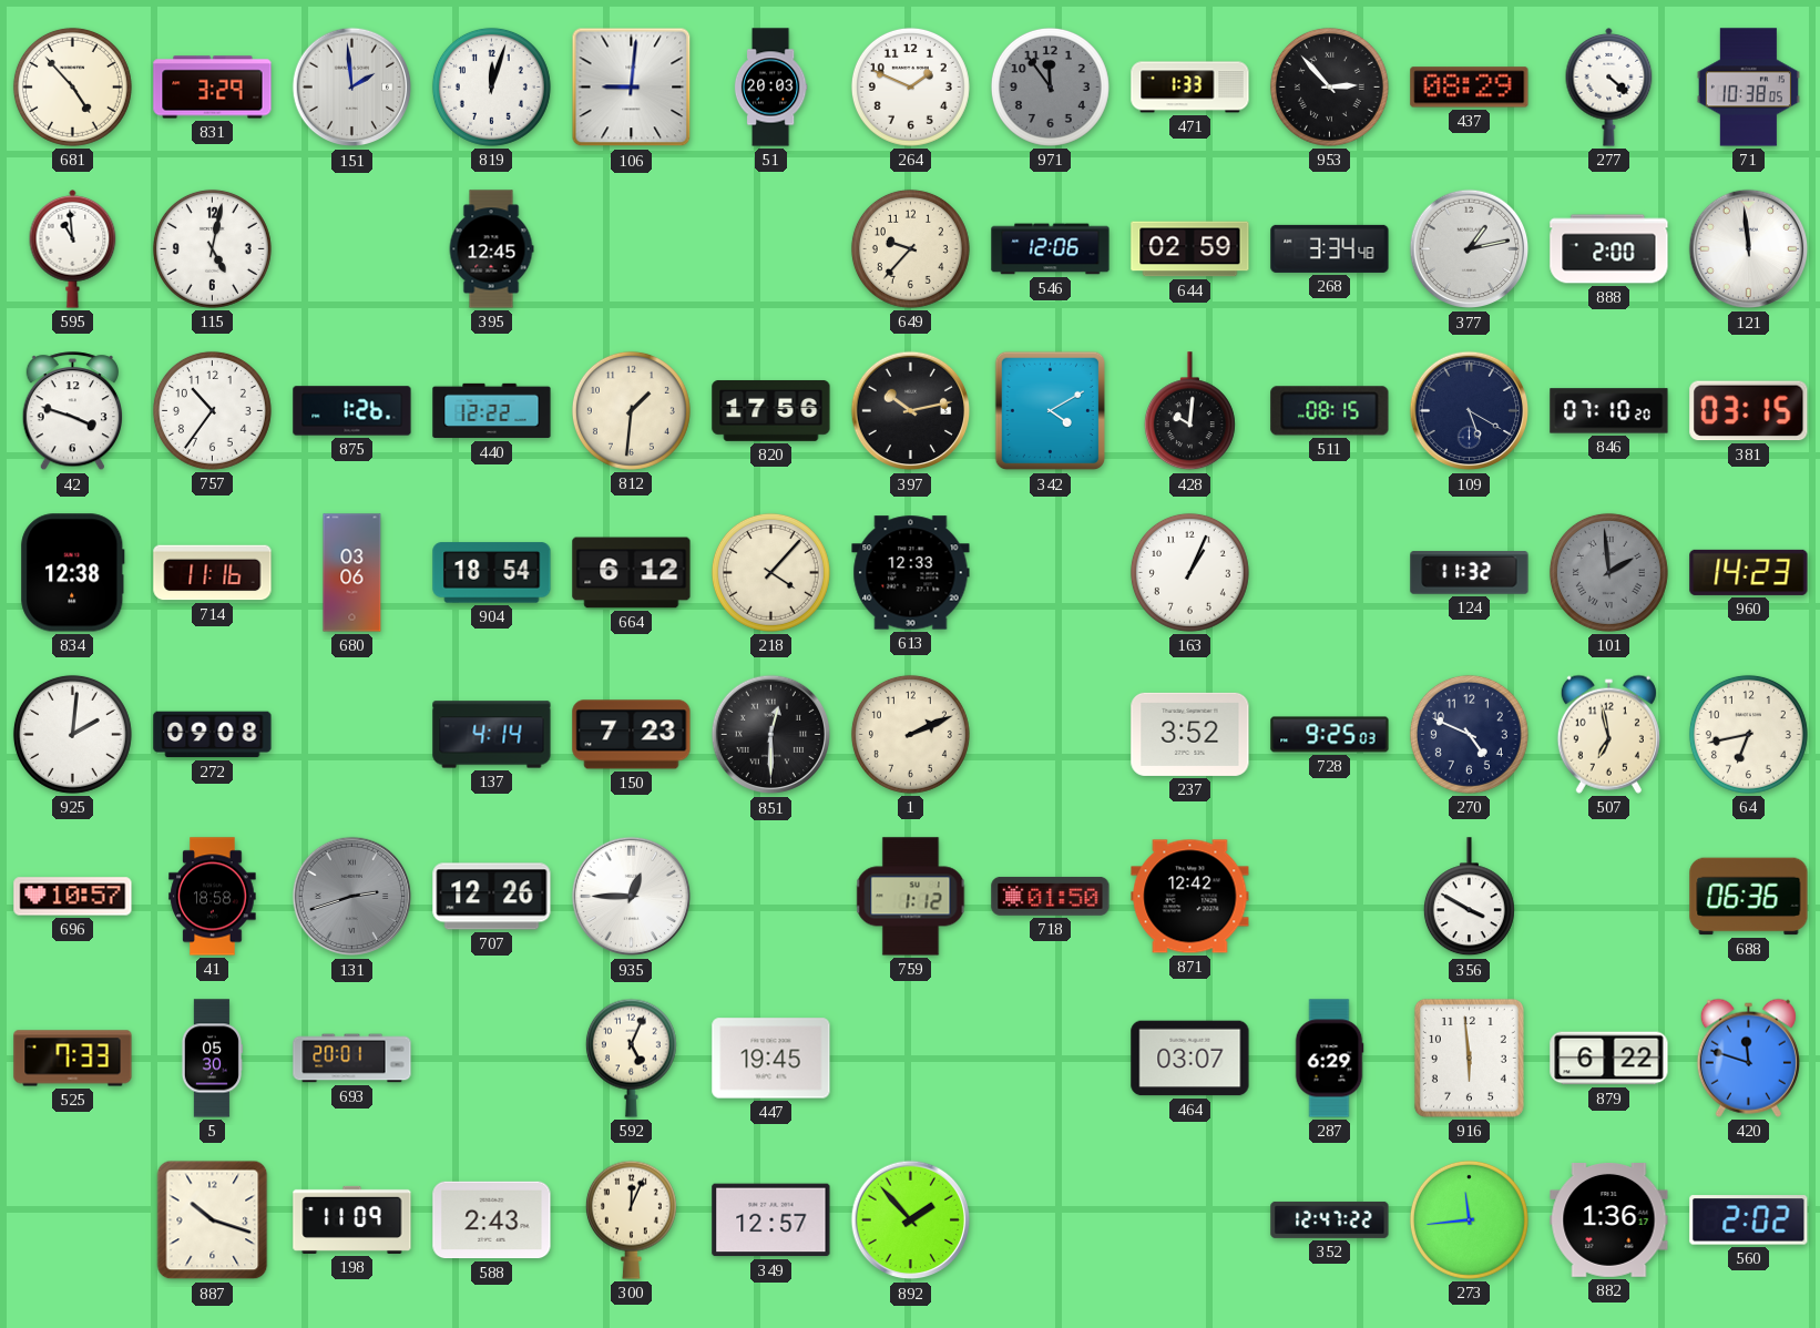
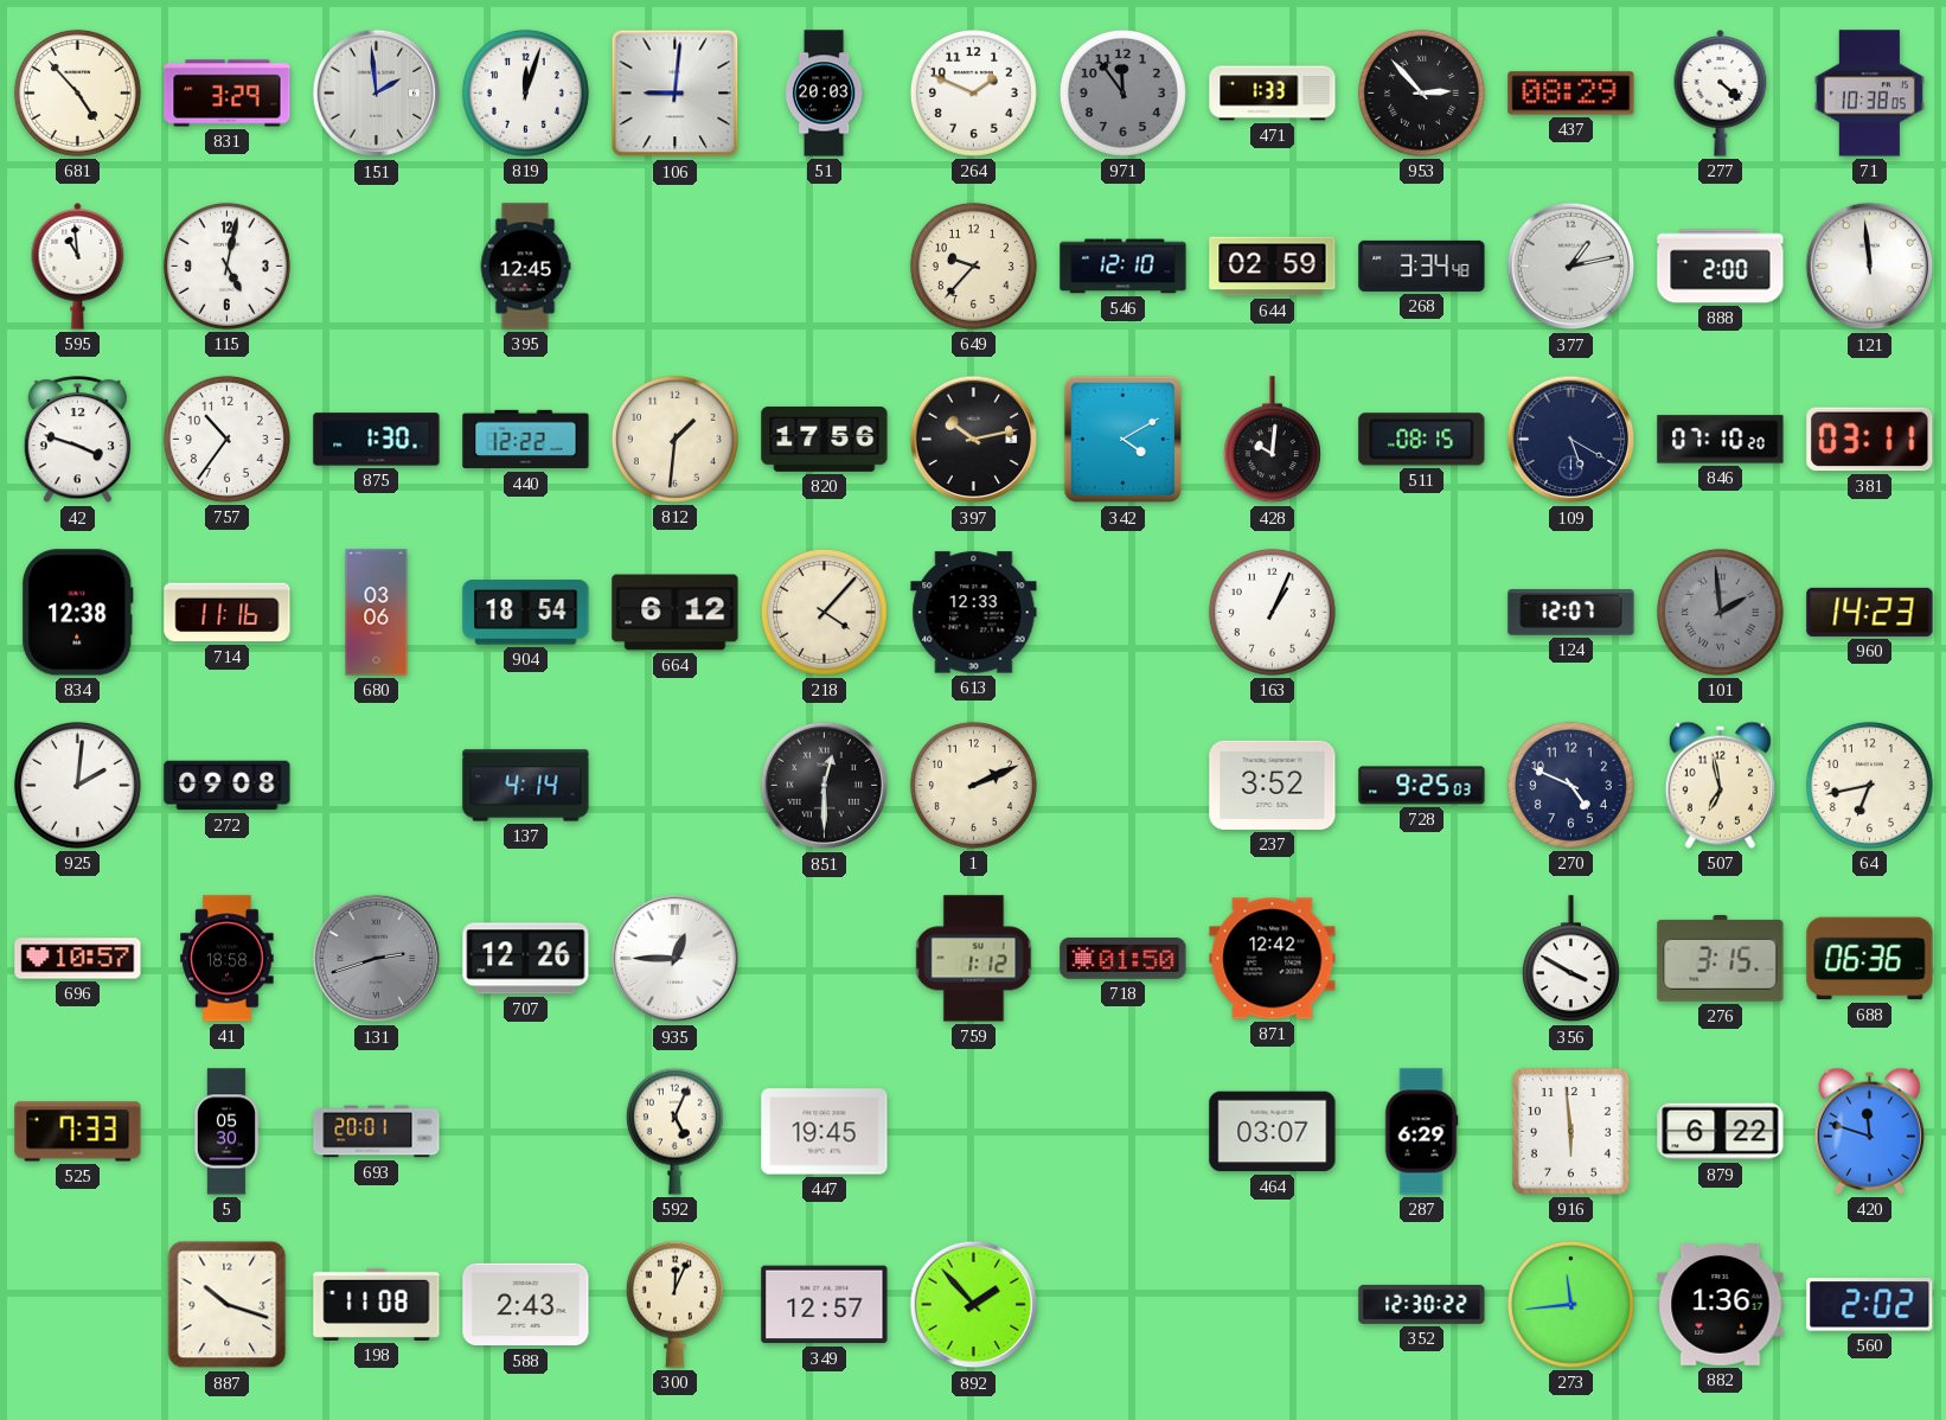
546: 12:06 -> 12:10 (1124, 267)
875: 1:26 -> 1:30 (377, 440)
381: 03:15 -> 03:11 (1870, 440)
124: 11:32 -> 12:07 (1571, 613)
150: 7:23 -> none (632, 735)
276: none -> 3:15 (1721, 958)
198: 11:09 -> 11:08 (377, 1304)
352: 12:47 -> 12:30 (1422, 1304)
